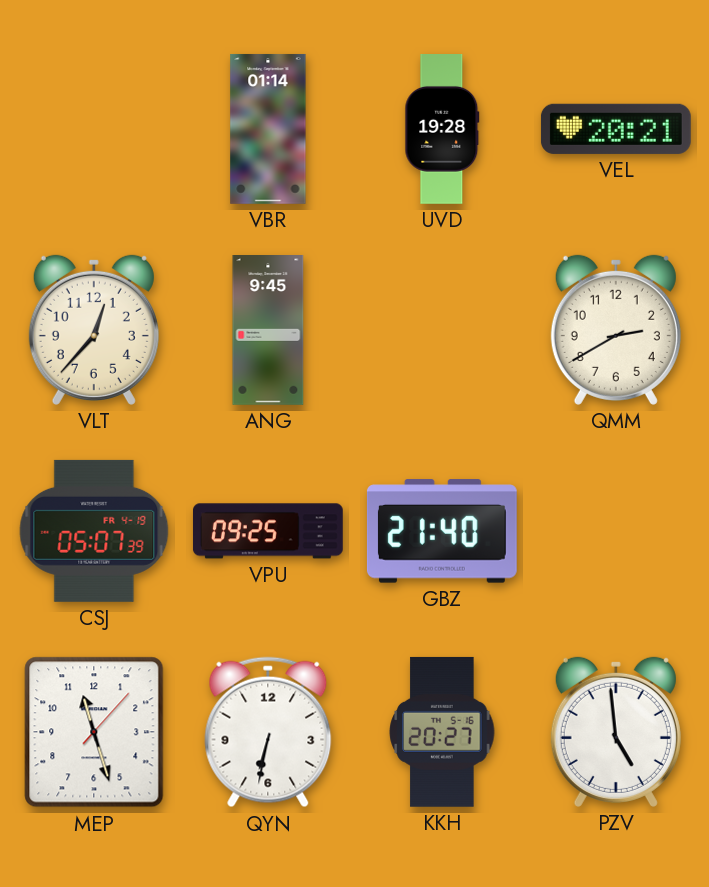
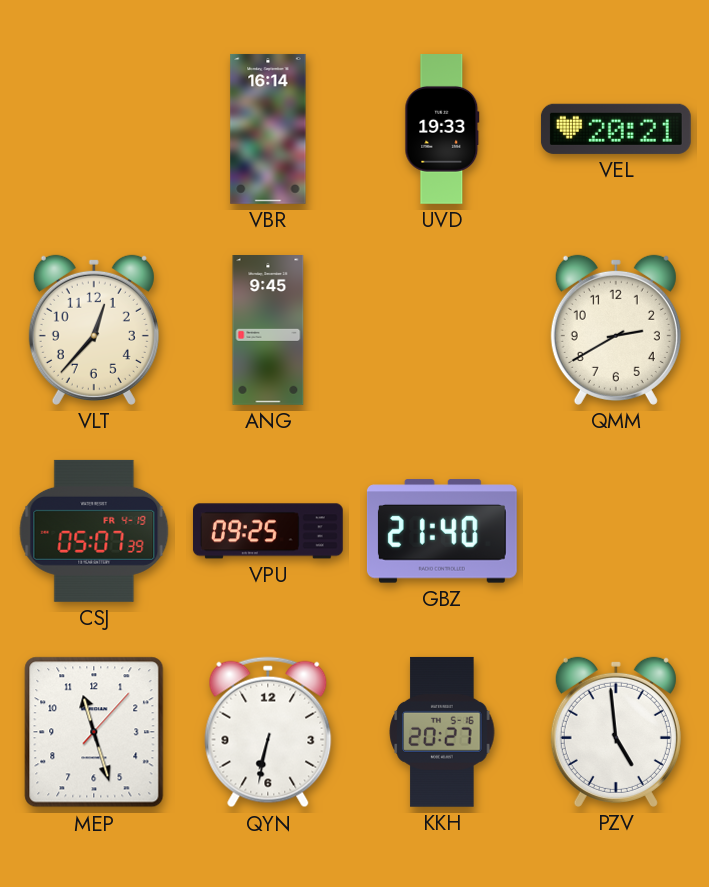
VBR: 01:14 -> 16:14 (268, 129)
UVD: 19:28 -> 19:33 (442, 130)
